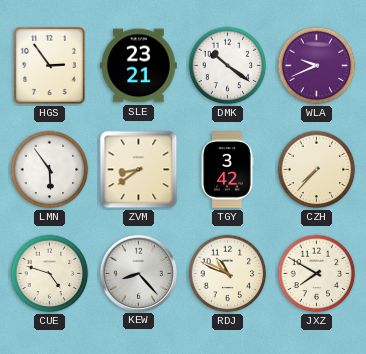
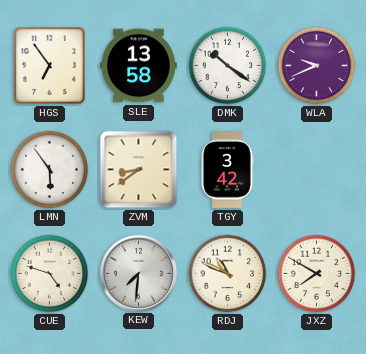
HGS: 2:54 -> 6:54 (49, 65)
SLE: 23:21 -> 13:58 (139, 66)
CZH: 7:37 -> none (317, 170)
KEW: 8:23 -> 7:31 (138, 273)
